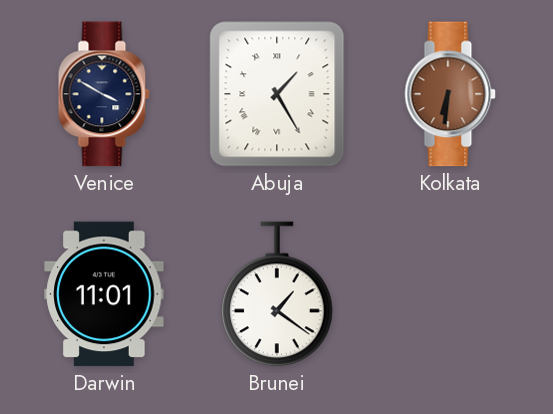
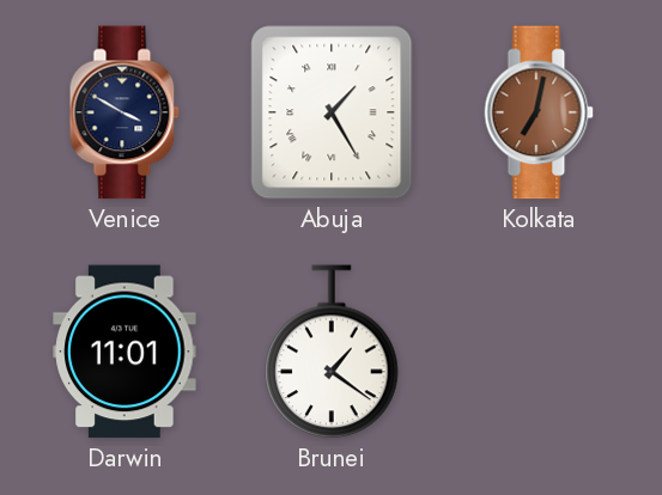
Kolkata: 6:31 -> 7:02 (539, 112)
